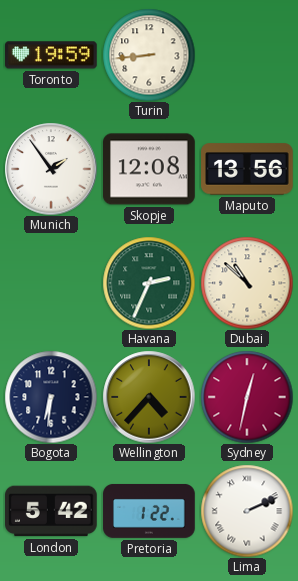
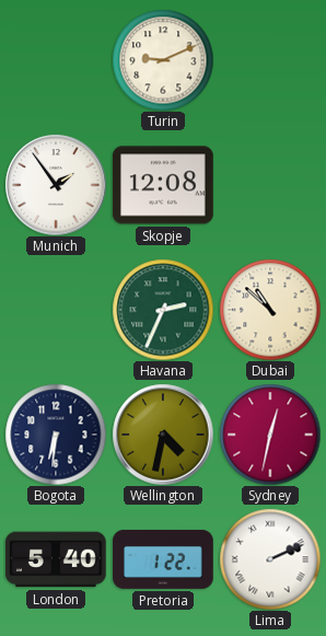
Toronto: 19:59 -> none (52, 55)
Turin: 8:44 -> 9:11 (163, 60)
Maputo: 13:56 -> none (247, 169)
Wellington: 4:37 -> 4:32 (163, 435)
London: 5:42 -> 5:40 (57, 559)
